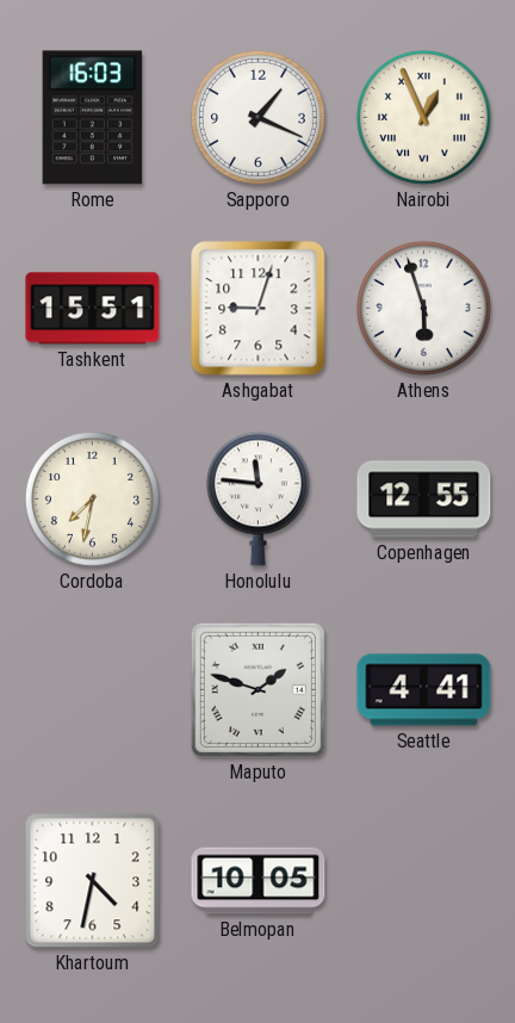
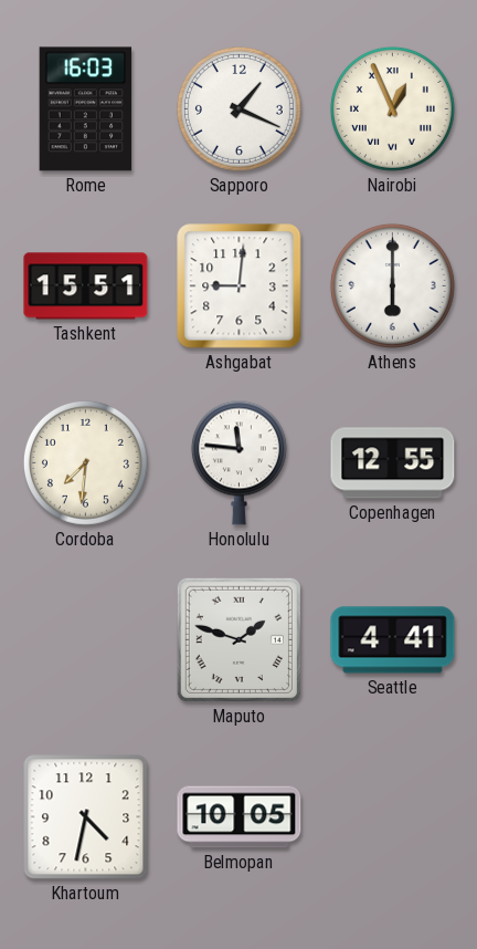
Ashgabat: 9:03 -> 9:01 (240, 286)
Athens: 5:57 -> 6:00 (392, 285)
Cordoba: 7:32 -> 7:31 (85, 462)
